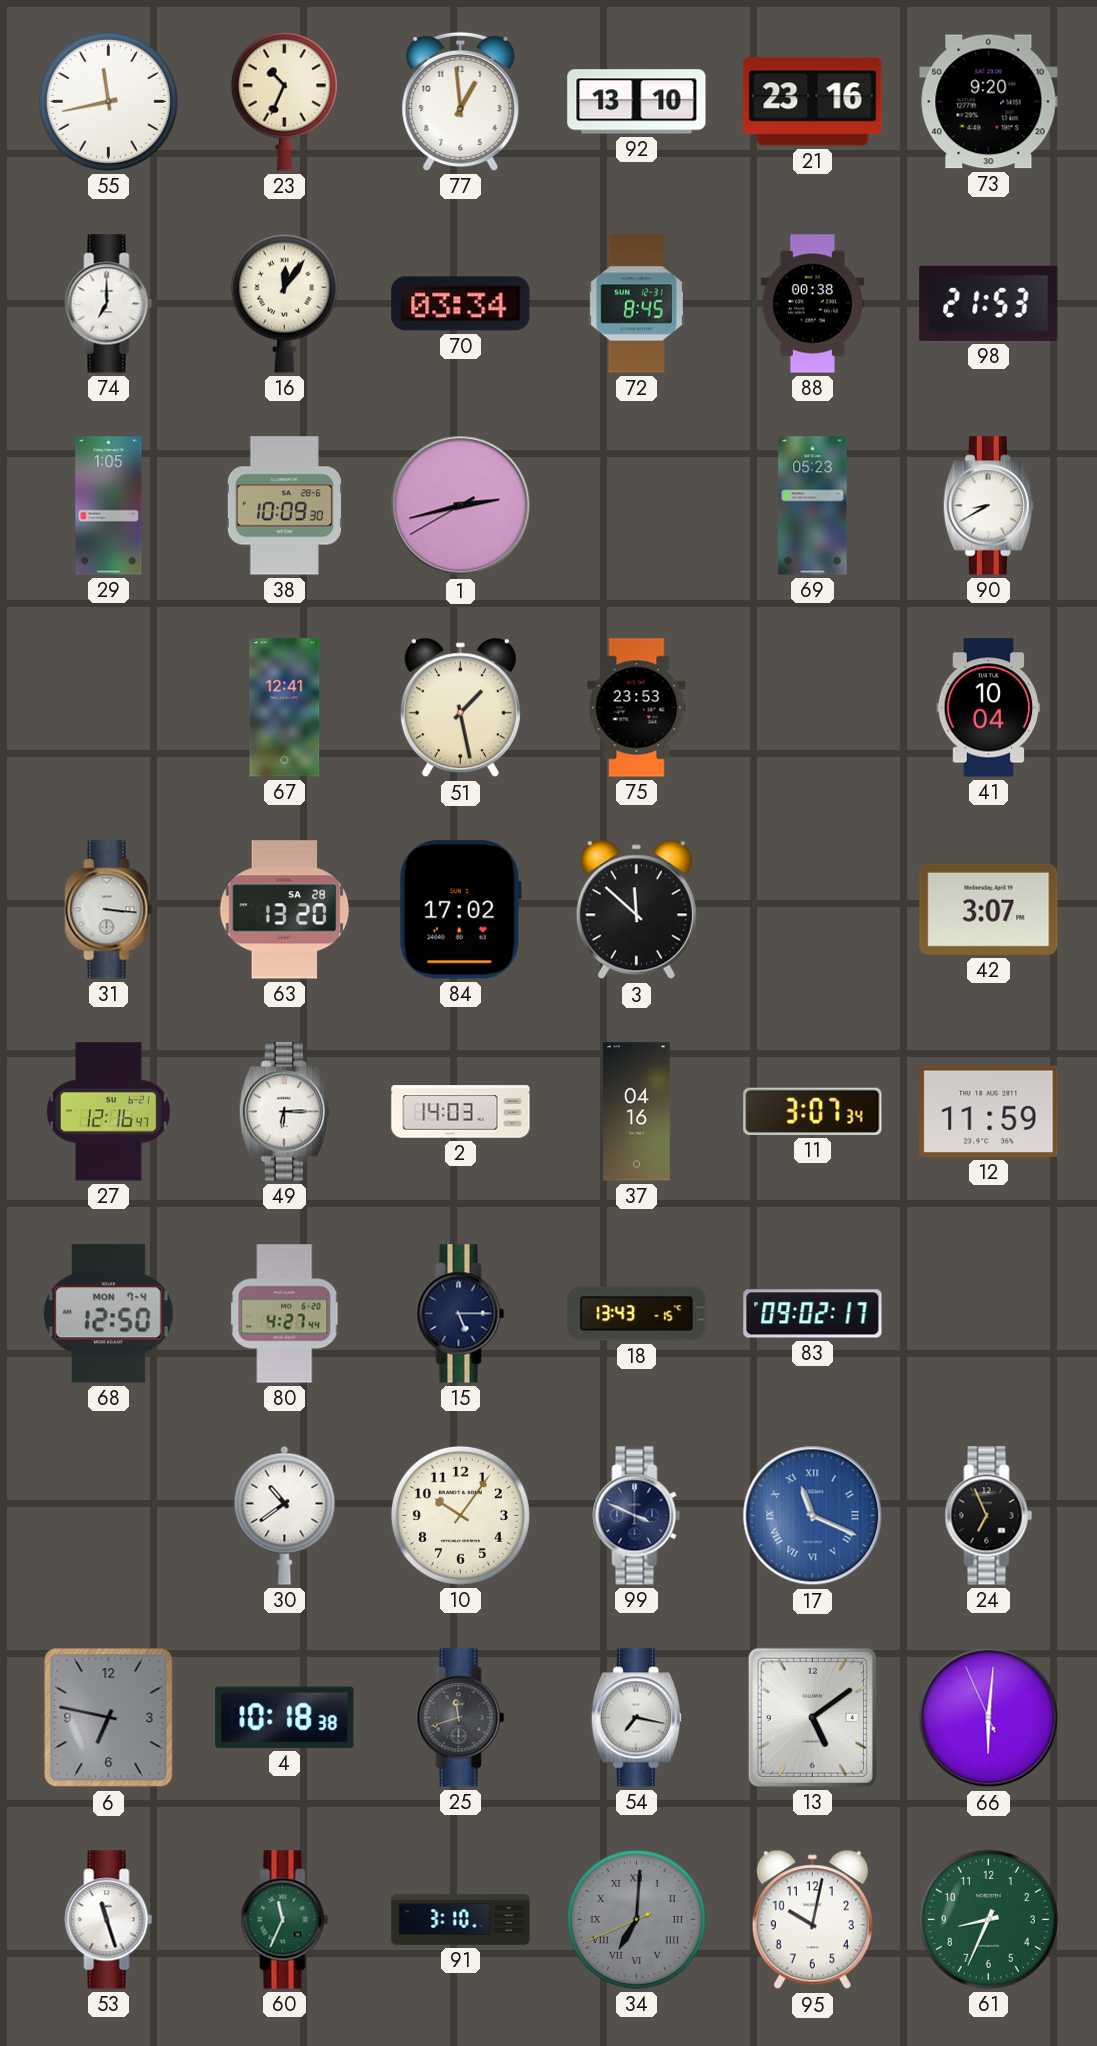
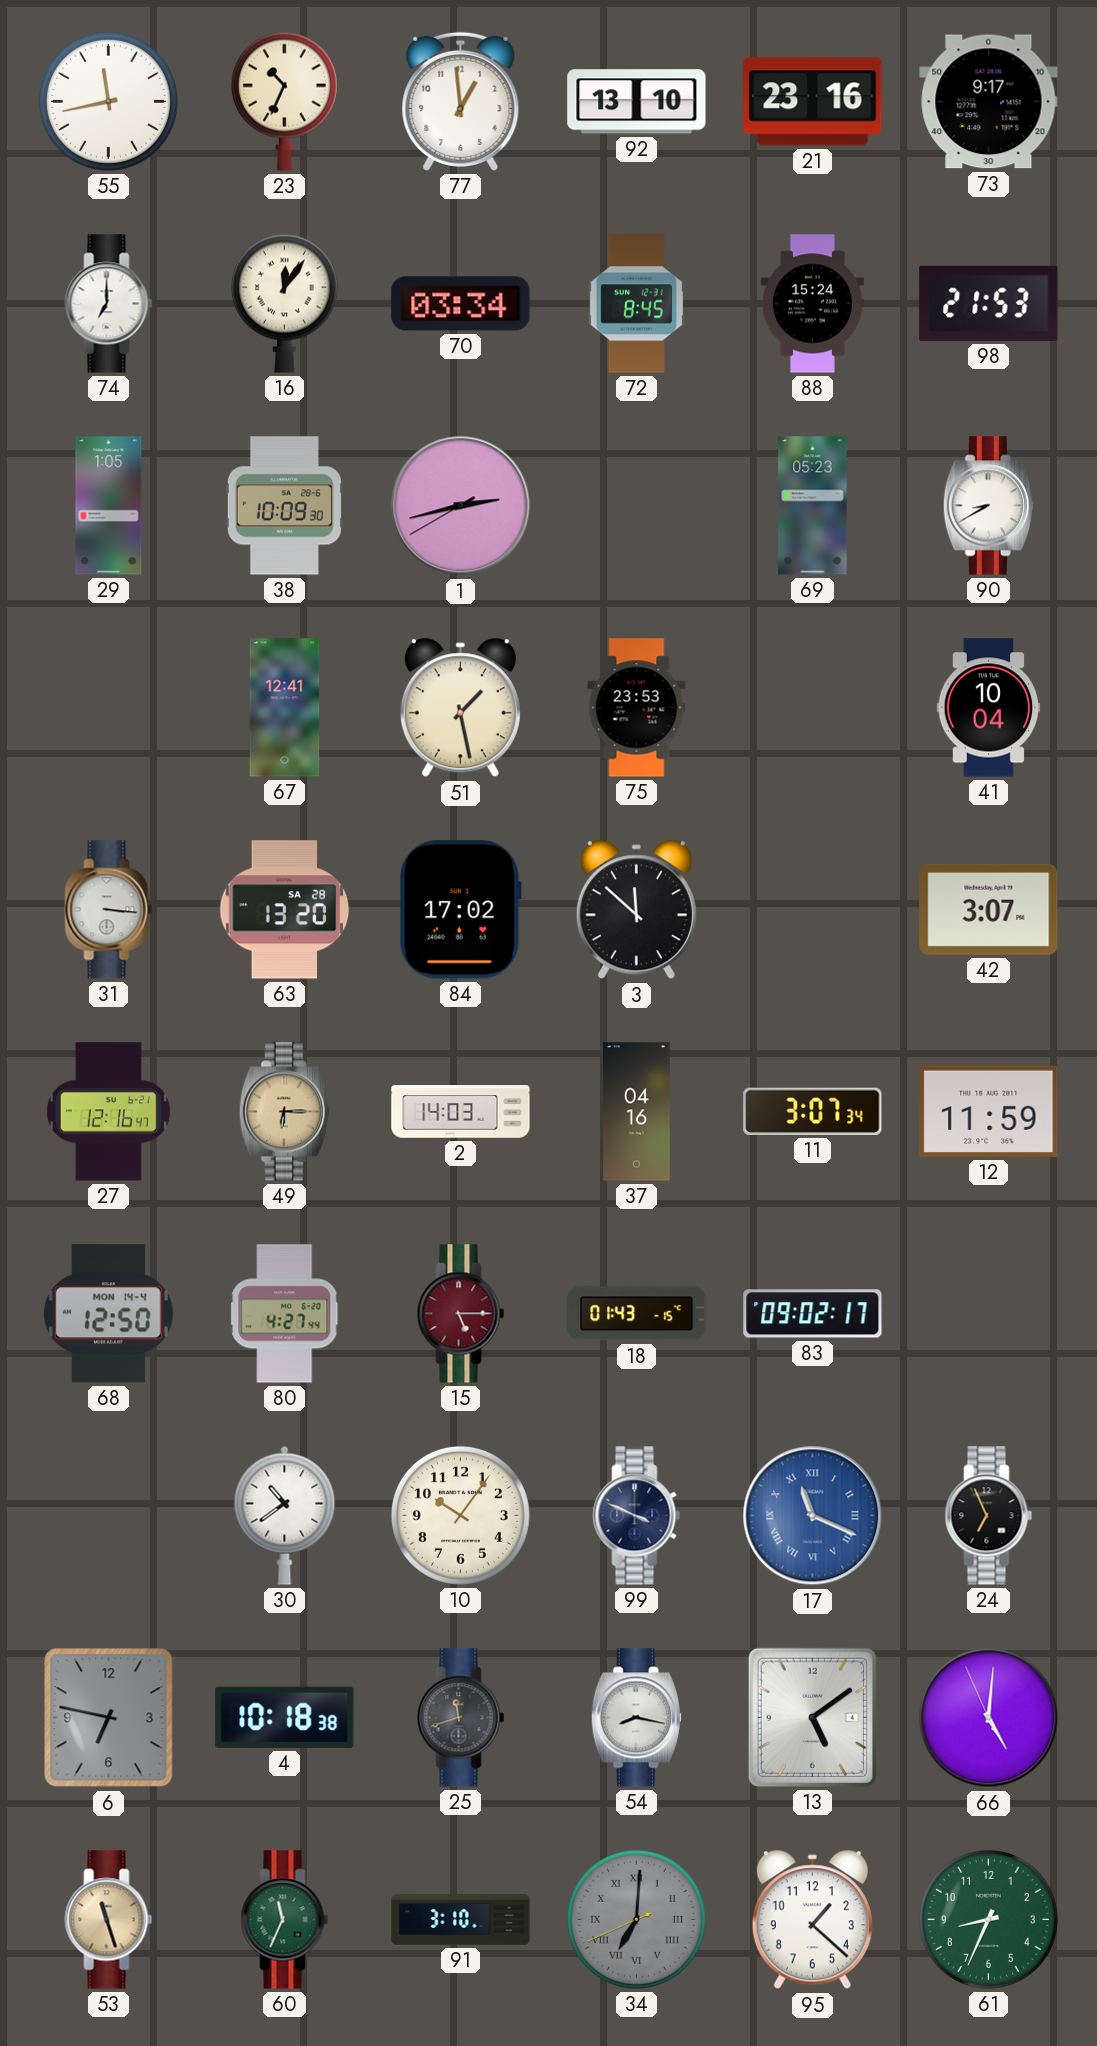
73: 9:20 -> 9:17 (989, 102)
88: 00:38 -> 15:24 (812, 304)
49 dial: white -> champagne (284, 1112)
68 date: MON 7-4 -> MON 14-4 (108, 1314)
15 dial: navy -> burgundy (461, 1314)
18: 13:43 -> 01:43 (637, 1314)
54: 7:17 -> 8:17 (636, 1718)
66: 6:00 -> 5:00 (989, 1718)
53 dial: white -> champagne (109, 1920)
95: 10:02 -> 1:22 (812, 1920)
